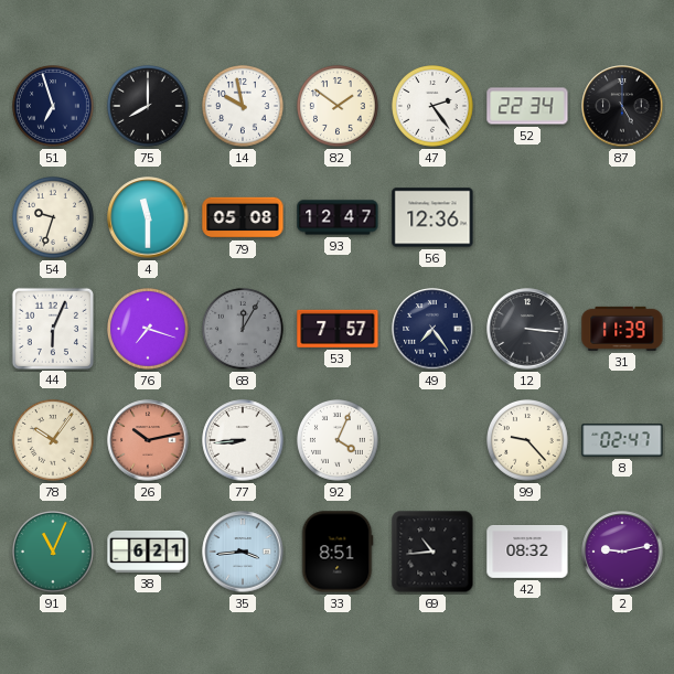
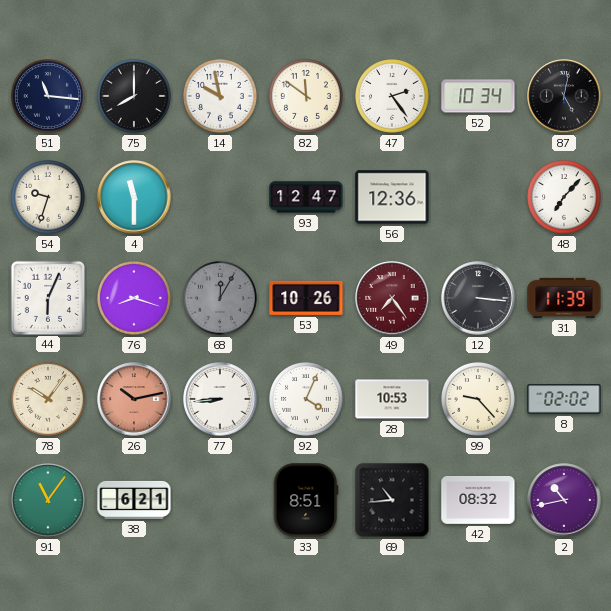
51: 6:57 -> 11:16 (49, 97)
82: 1:51 -> 11:51 (307, 97)
52: 22:34 -> 10:34 (478, 96)
87: 5:00 -> 5:02 (564, 96)
79: 05:08 -> none (243, 217)
48: none -> 7:07 (565, 198)
76: 7:18 -> 8:18 (135, 299)
53: 7:57 -> 10:26 (306, 298)
49 dial: navy -> burgundy (392, 298)
28: none -> 10:53 (392, 399)
8: 02:47 -> 02:02 (564, 399)
91: 11:04 -> 11:06 (49, 501)
35: 3:44 -> none (243, 552)
2: 9:13 -> 10:43 (564, 500)
